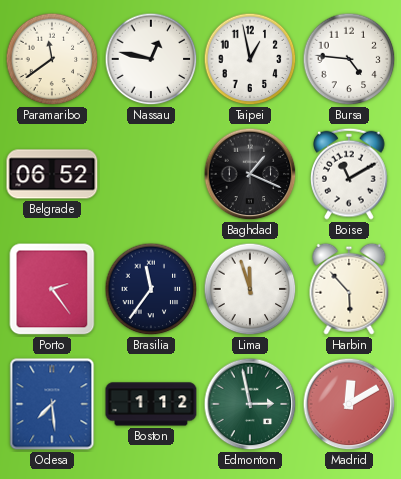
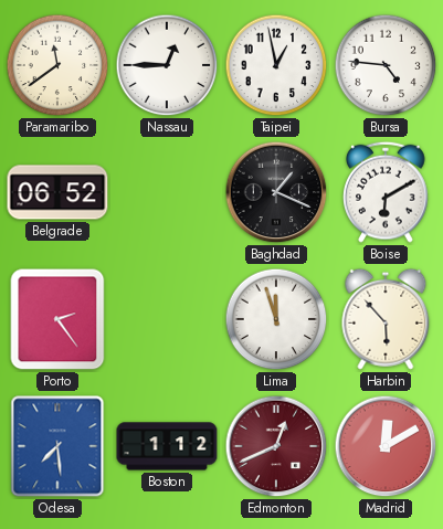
Nassau: 12:47 -> 12:45 (167, 65)
Boise: 11:10 -> 6:10 (387, 192)
Brasilia: 11:36 -> none (151, 289)
Edmonton: 2:58 -> 12:41 (276, 446)
Edmonton dial: green -> burgundy (276, 446)
